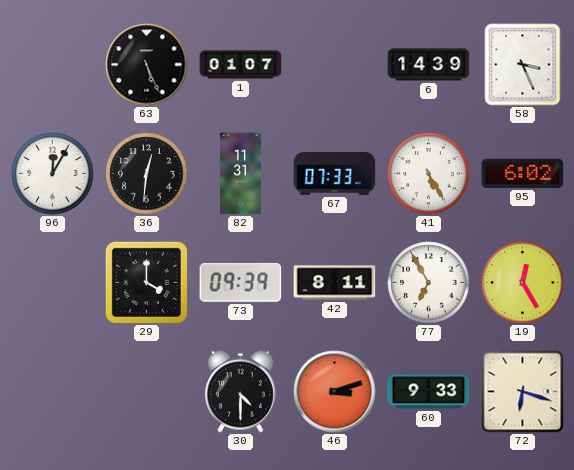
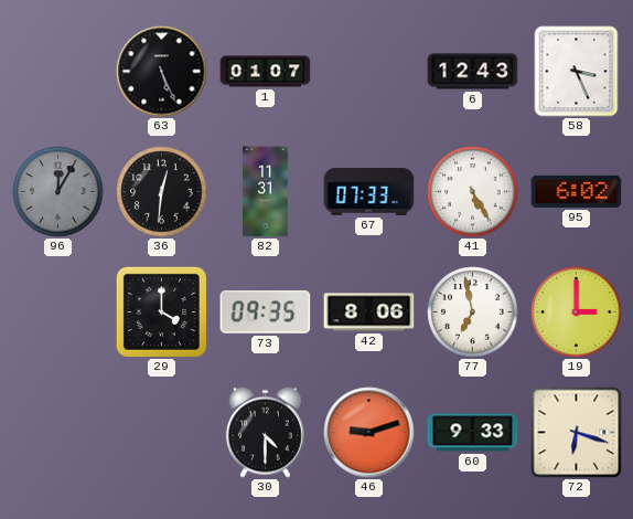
6: 14:39 -> 12:43 (473, 72)
96 dial: white -> grey (58, 192)
73: 09:39 -> 09:35 (266, 311)
42: 8:11 -> 8:06 (369, 313)
77: 6:55 -> 6:58 (473, 313)
19: 12:25 -> 3:00 (577, 313)
46: 3:12 -> 9:12 (369, 433)
